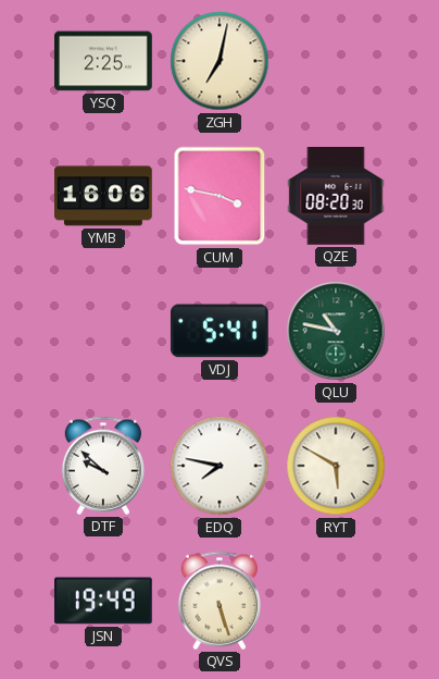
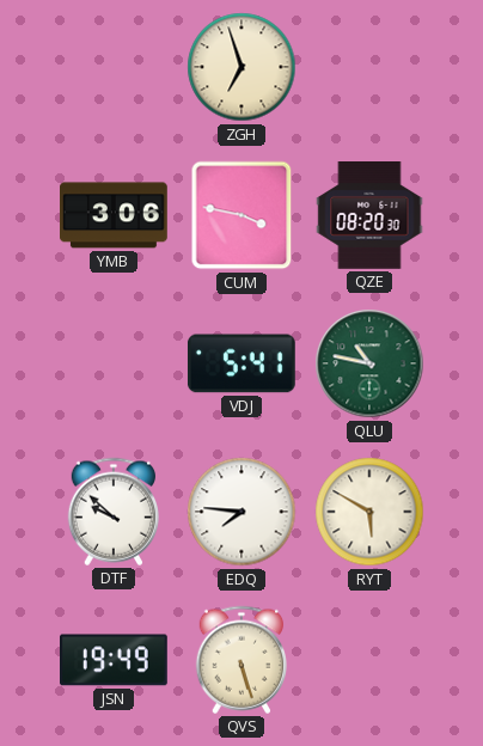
YSQ: 2:25 -> none (104, 61)
ZGH: 7:02 -> 6:57 (241, 67)
YMB: 16:06 -> 3:06 (115, 215)
EDQ: 7:47 -> 7:46 (241, 512)
